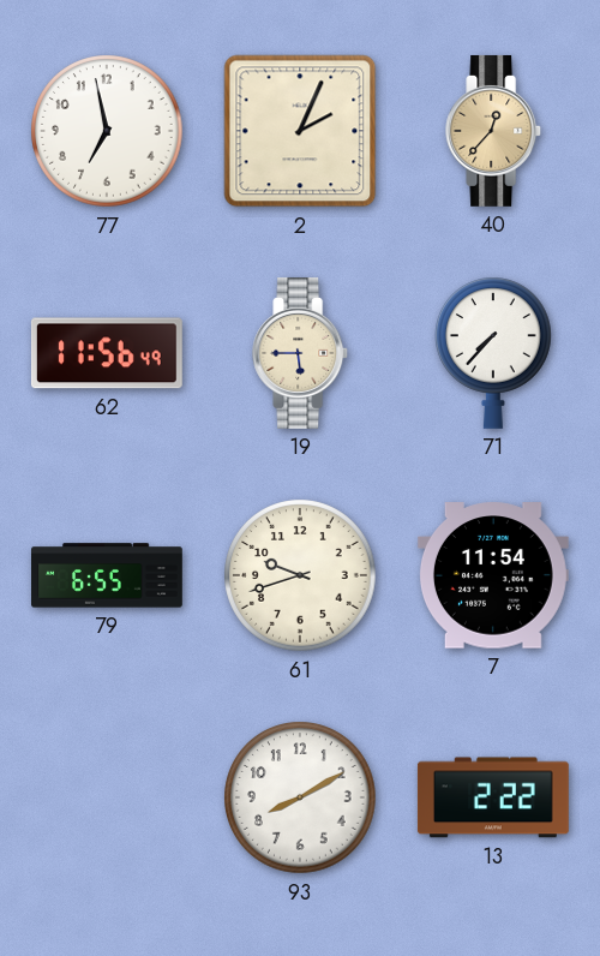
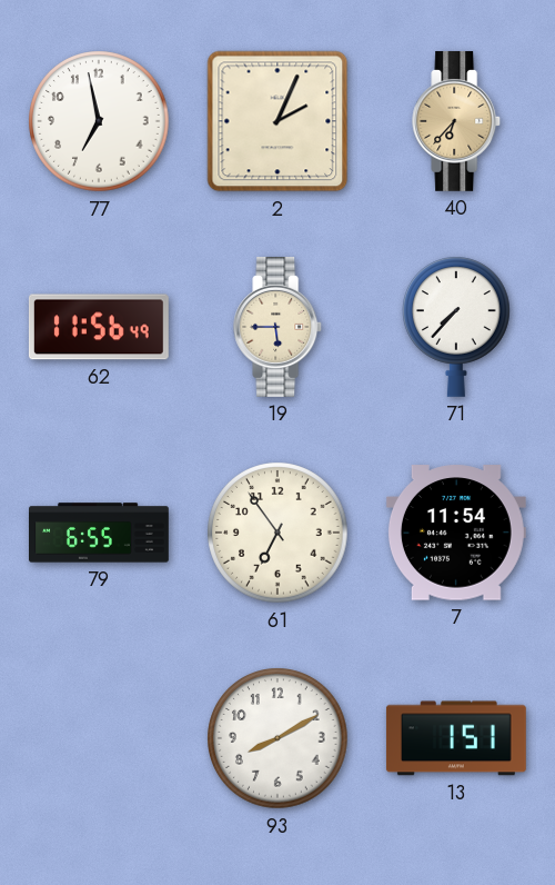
40: 12:37 -> 6:37 (457, 121)
61: 9:42 -> 6:54 (277, 533)
13: 2:22 -> 1:51 (456, 738)
